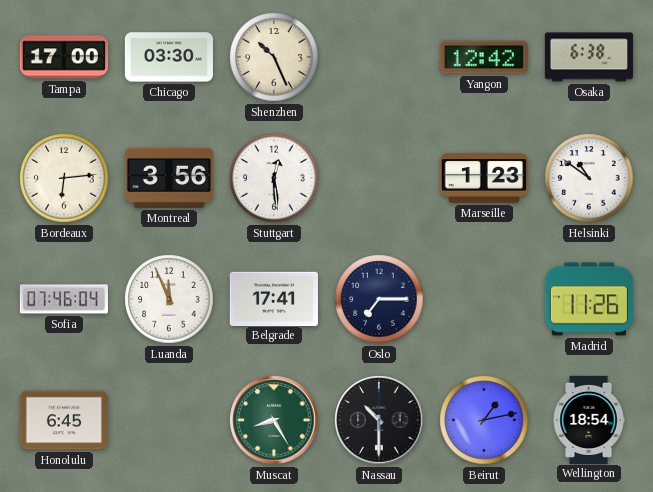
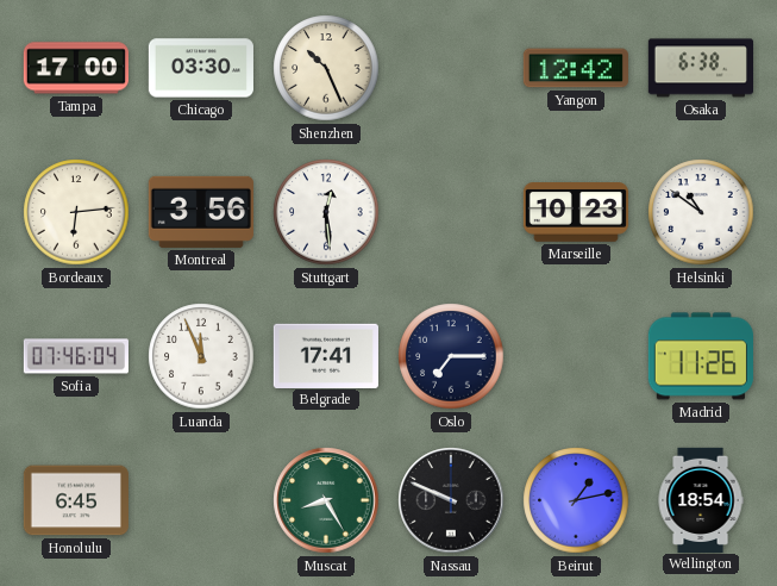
Marseille: 1:23 -> 10:23 (575, 213)
Nassau: 10:30 -> 9:49 (451, 500)
